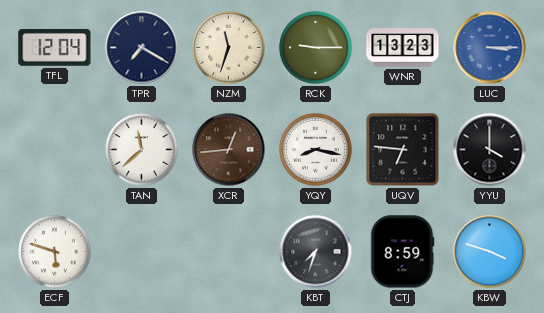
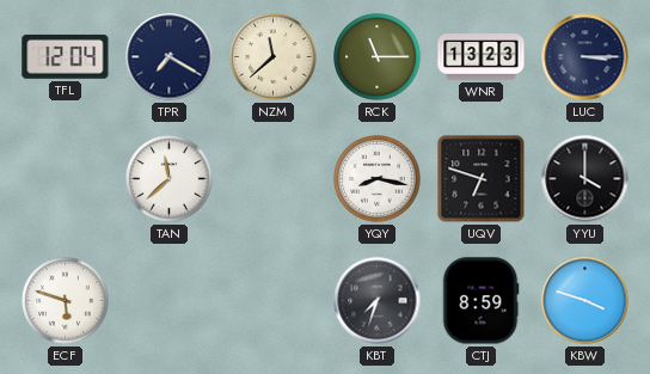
NZM: 11:33 -> 11:38 (274, 57)
RCK: 9:15 -> 11:15 (378, 57)
LUC dial: blue -> navy (585, 57)
XCR: 12:44 -> none (229, 150)
UQV: 6:46 -> 6:48 (482, 179)
